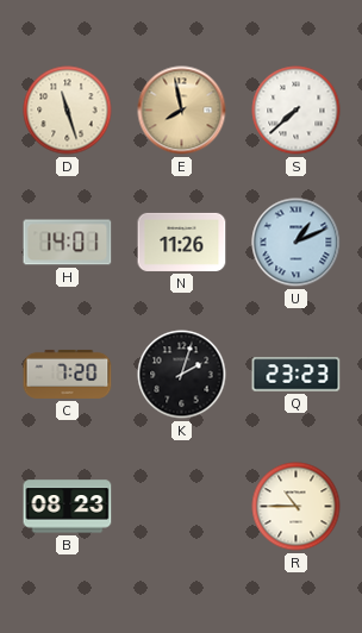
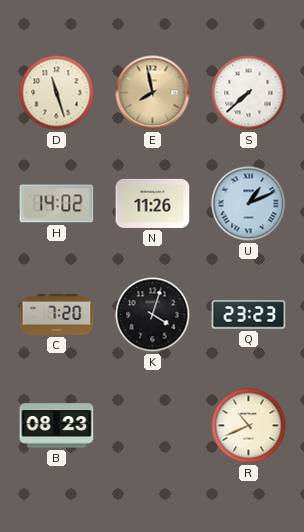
H: 14:01 -> 14:02 (57, 204)
K: 2:03 -> 4:03 (153, 315)
R: 10:45 -> 10:41 (249, 426)
